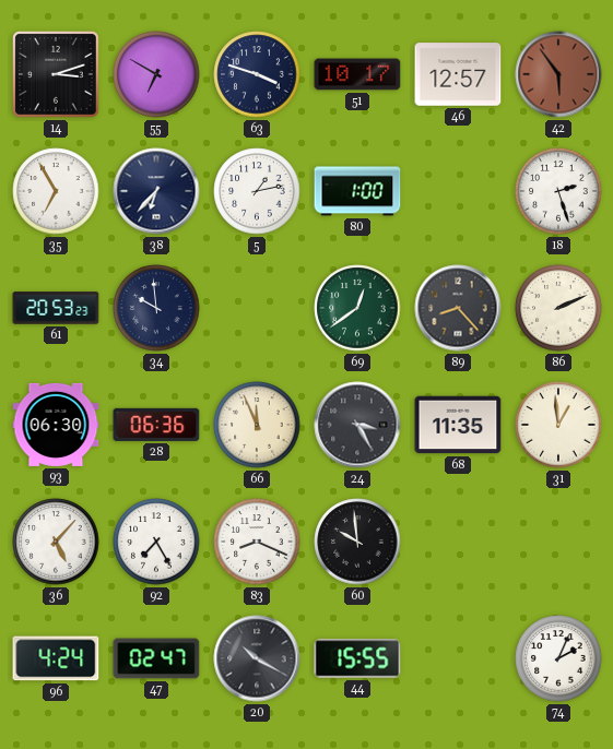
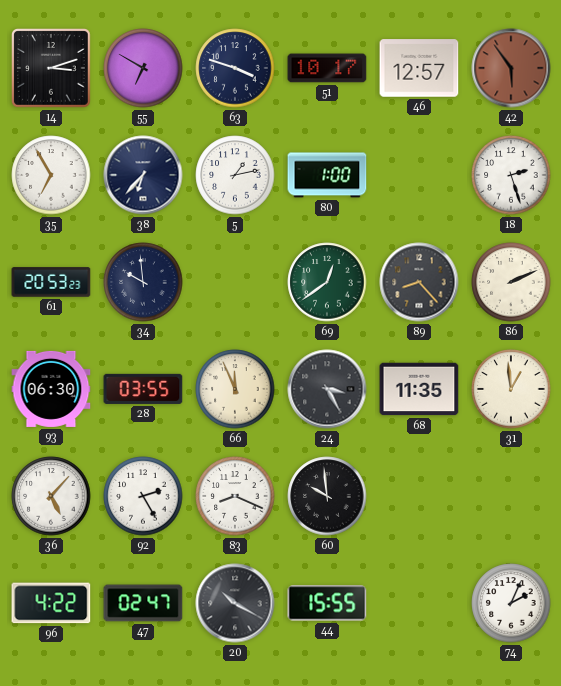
28: 06:36 -> 03:55 (143, 389)
92: 7:25 -> 2:25 (143, 496)
96: 4:24 -> 4:22 (51, 603)
